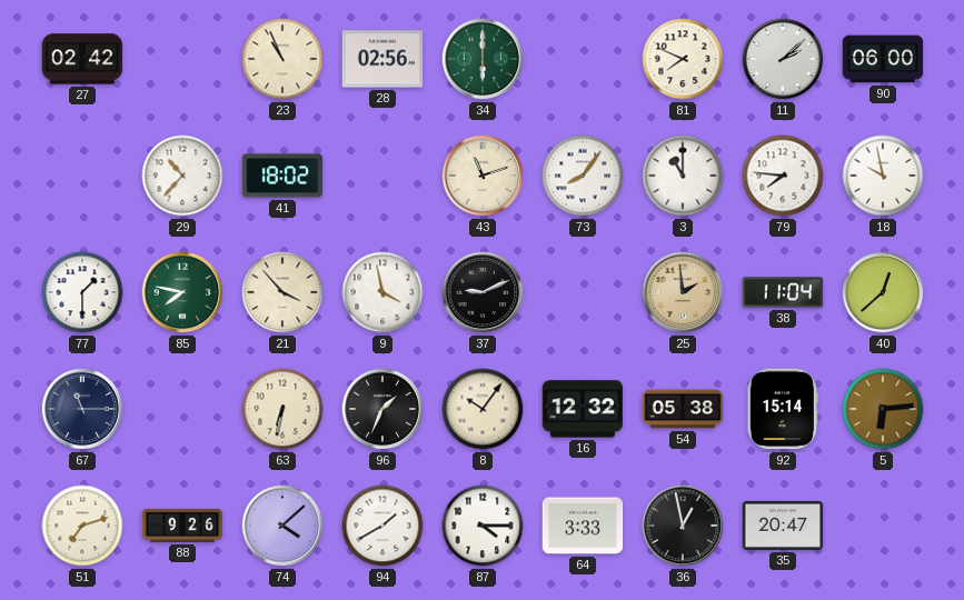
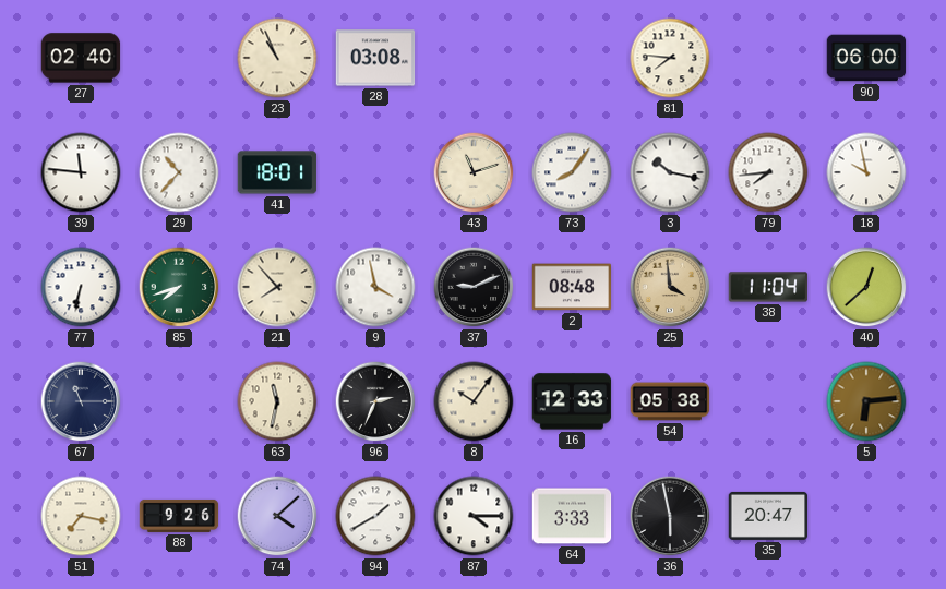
27: 02:42 -> 02:40 (81, 58)
28: 02:56 -> 03:08 (375, 58)
34: 6:00 -> none (483, 59)
81: 7:49 -> 7:46 (670, 58)
11: 2:08 -> none (783, 59)
39: none -> 11:46 (81, 172)
41: 18:02 -> 18:01 (277, 172)
3: 11:00 -> 10:17 (670, 172)
79: 7:46 -> 7:44 (768, 172)
77: 1:30 -> 6:32 (81, 287)
85: 7:47 -> 7:42 (179, 287)
21: 3:53 -> 7:53 (277, 287)
2: none -> 08:48 (572, 287)
25: 1:59 -> 3:59 (670, 287)
63: 6:32 -> 11:32 (277, 401)
96: 1:34 -> 2:34 (375, 401)
16: 12:32 -> 12:33 (572, 401)
92: 15:14 -> none (783, 409)
51: 7:12 -> 7:17 (81, 516)
36: 12:58 -> 5:58 (670, 516)
